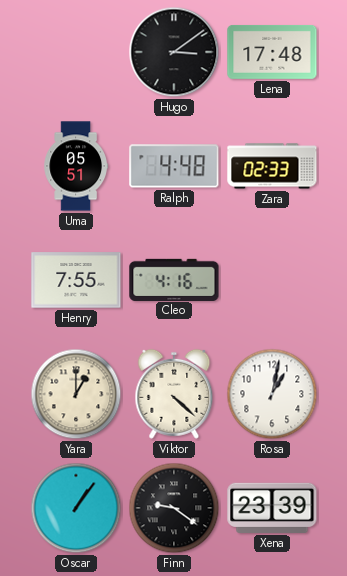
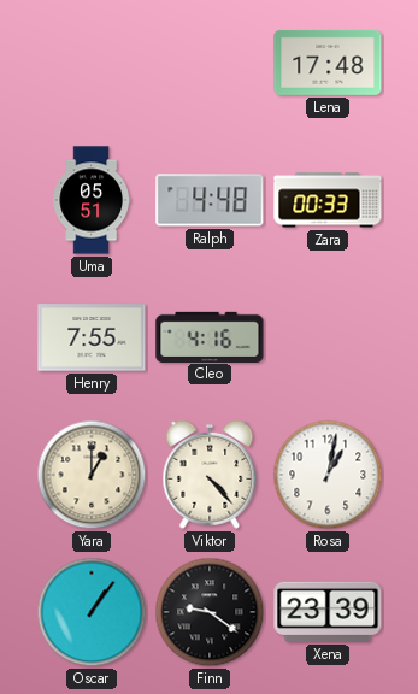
Hugo: 3:09 -> none (174, 52)
Zara: 02:33 -> 00:33 (328, 200)
Viktor: 4:22 -> 4:23 (210, 475)
